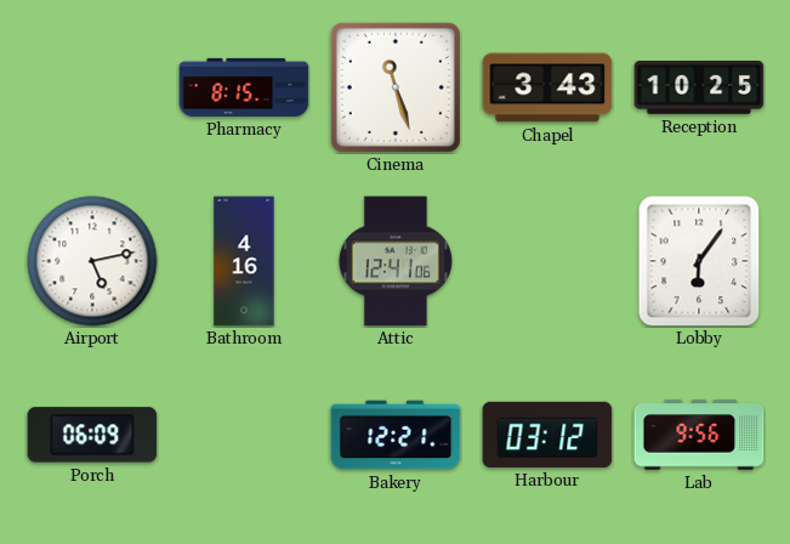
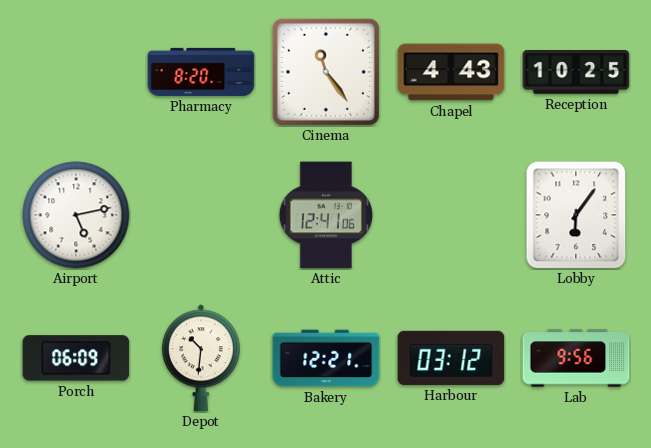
Pharmacy: 8:15 -> 8:20 (201, 72)
Cinema: 11:27 -> 11:24 (326, 72)
Chapel: 3:43 -> 4:43 (451, 72)
Bathroom: 4:16 -> none (244, 261)
Depot: none -> 10:31 (201, 358)
